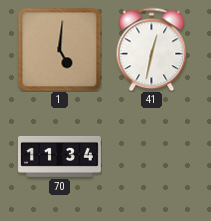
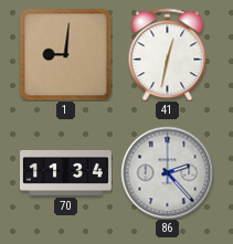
1: 5:01 -> 9:01 (65, 54)
86: none -> 2:23 (167, 172)
